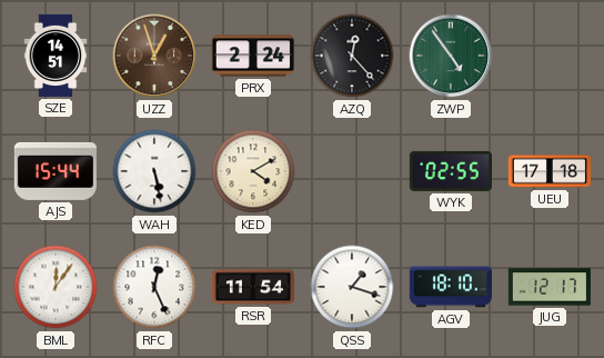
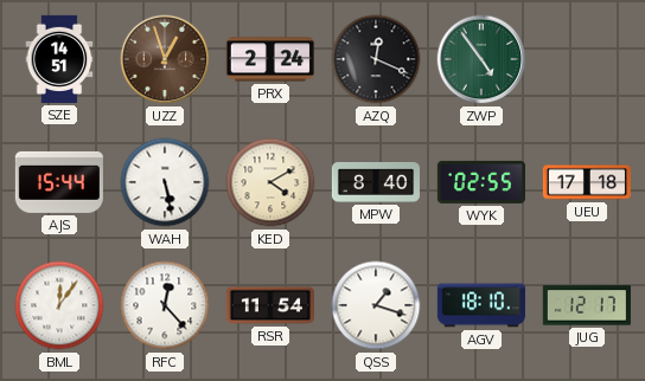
AZQ: 12:23 -> 12:19 (376, 59)
MPW: none -> 8:40 (375, 182)
RFC: 12:26 -> 12:23 (165, 305)
